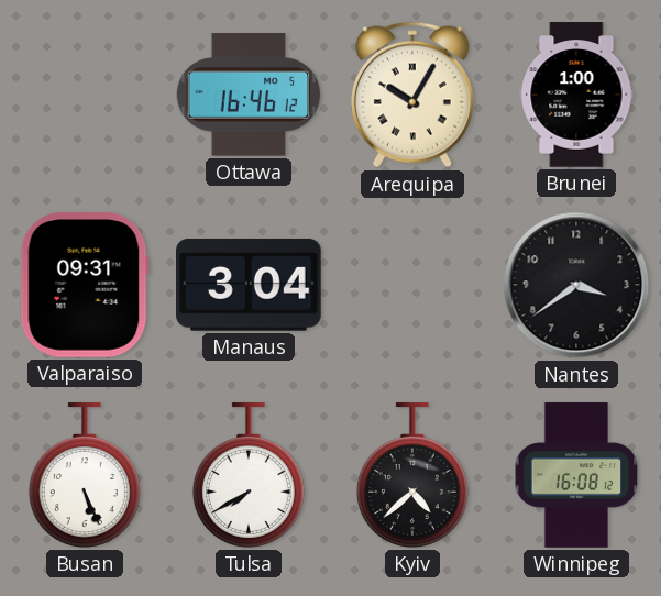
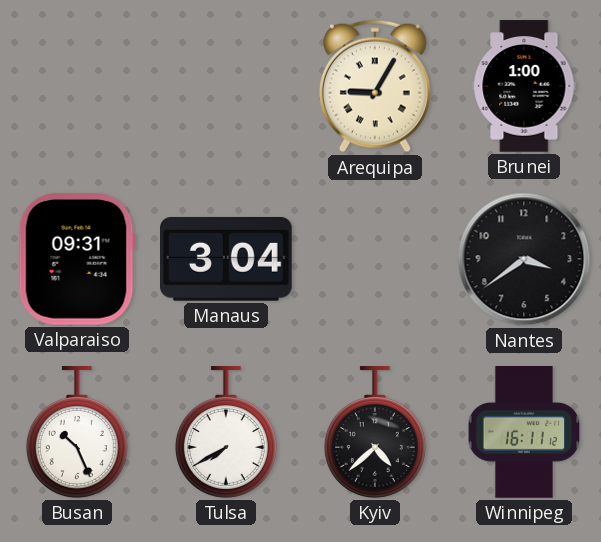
Ottawa: 16:46 -> none (249, 95)
Arequipa: 10:05 -> 9:05 (375, 86)
Busan: 5:26 -> 10:26 (77, 432)
Winnipeg: 16:08 -> 16:11 (524, 432)
